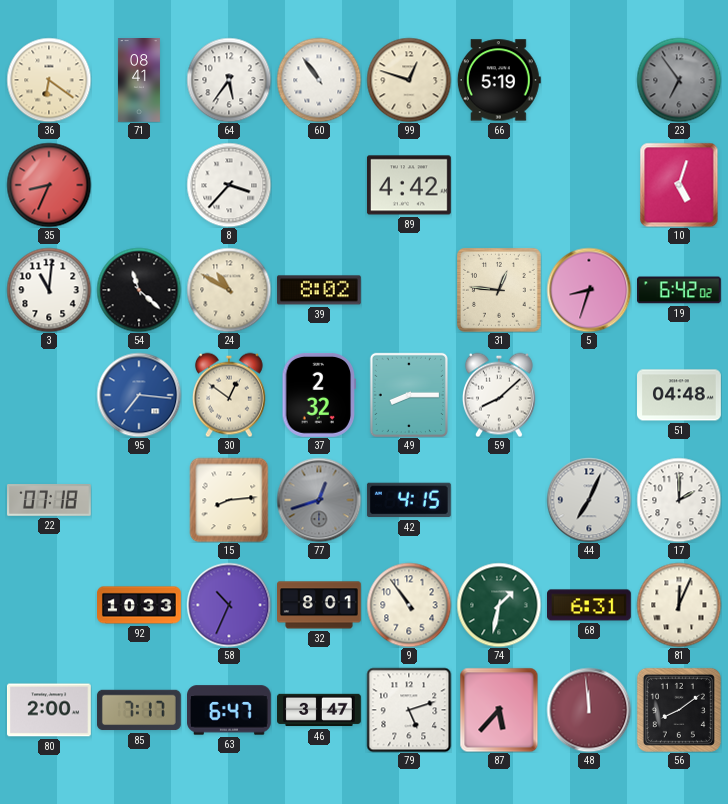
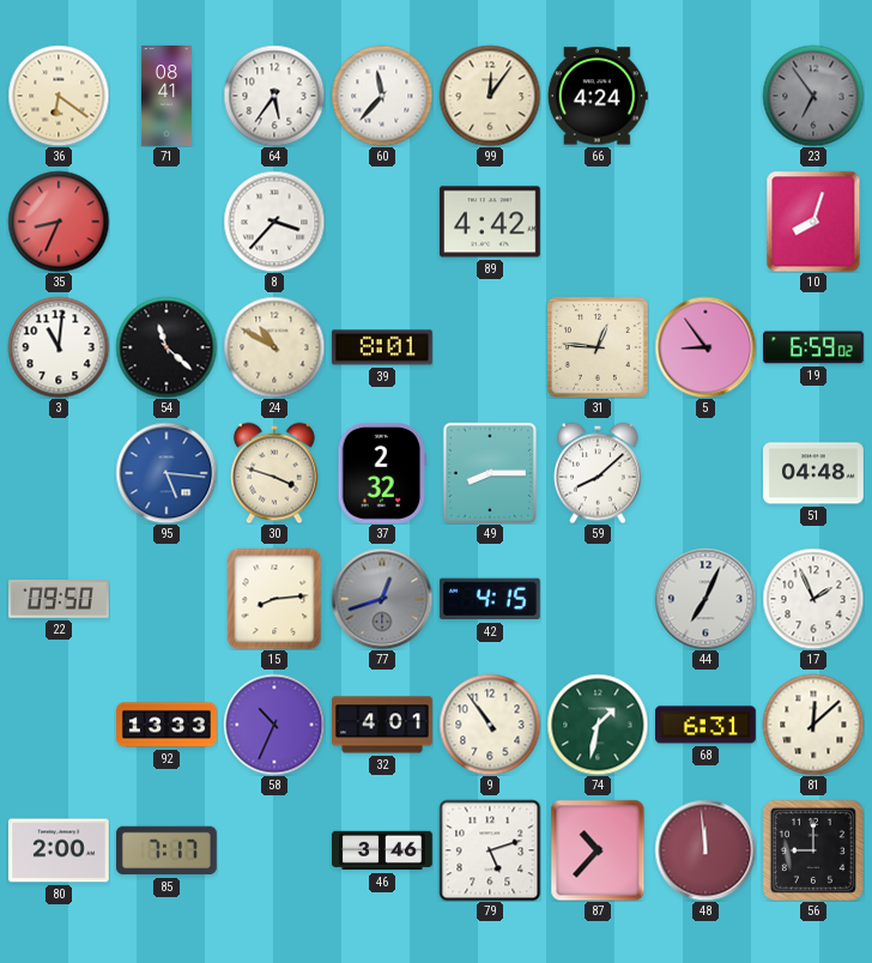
60: 10:54 -> 11:37 (382, 96)
99: 12:48 -> 12:06 (490, 96)
66: 5:19 -> 4:24 (598, 96)
10: 5:03 -> 8:03 (813, 222)
39: 8:02 -> 8:01 (382, 347)
5: 8:33 -> 8:54 (706, 347)
19: 6:42 -> 6:59 (815, 347)
95: 7:16 -> 5:16 (166, 473)
30: 12:51 -> 3:48 (274, 473)
22: 07:18 -> 09:50 (60, 599)
17: 2:00 -> 1:56 (813, 599)
92: 10:33 -> 13:33 (168, 725)
32: 8:01 -> 4:01 (383, 725)
81: 12:04 -> 12:08 (813, 725)
63: 6:47 -> none (230, 710)
46: 3:47 -> 3:46 (383, 850)
87: 5:37 -> 10:37 (598, 850)
56: 8:09 -> 9:00 (813, 850)
